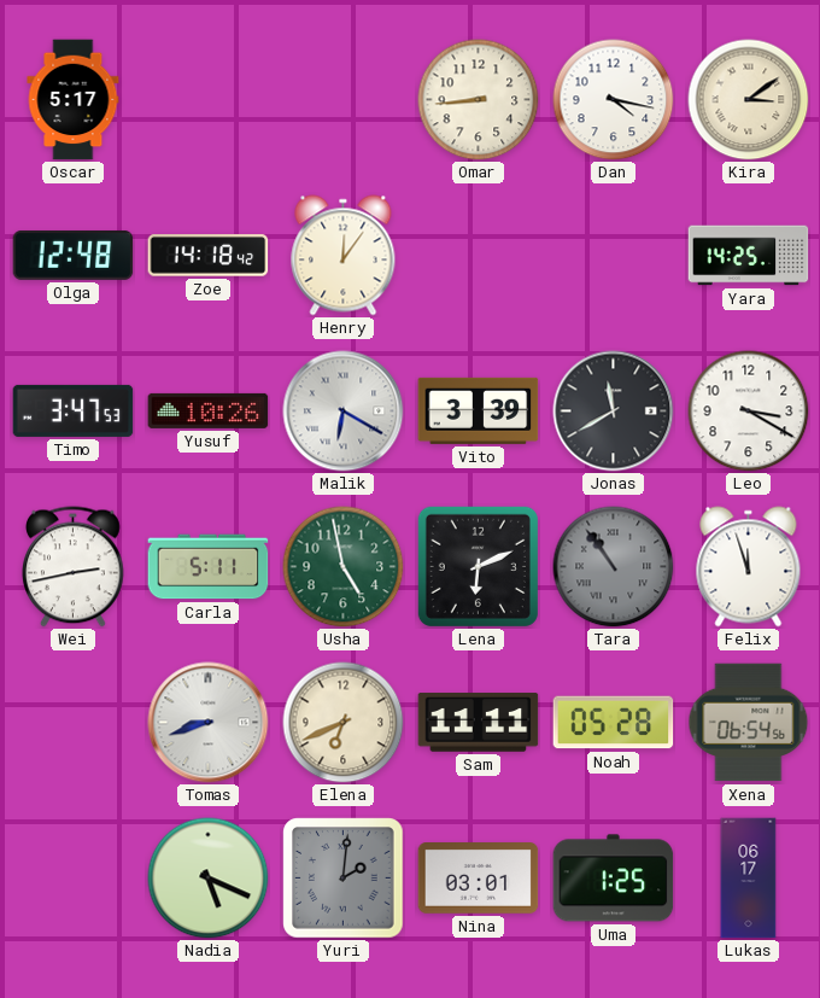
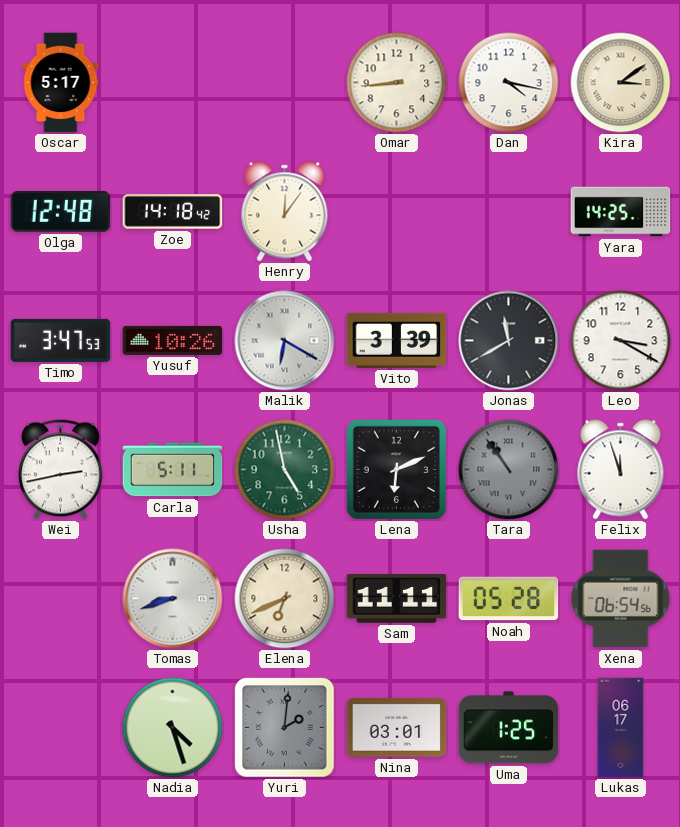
Nadia: 5:19 -> 4:27 (173, 728)
